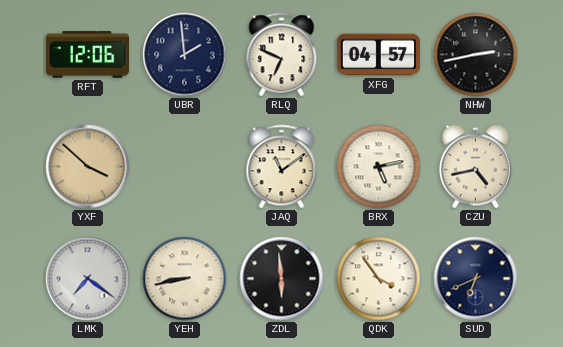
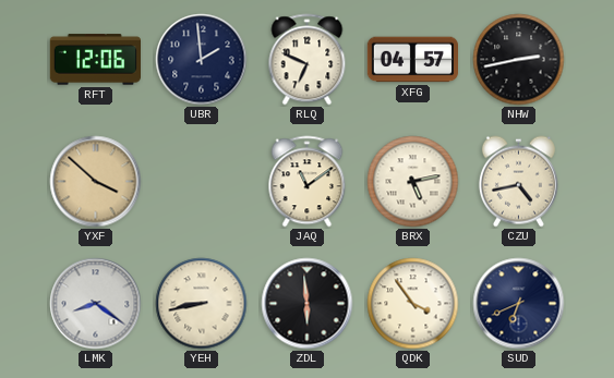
LMK: 7:21 -> 8:21 (96, 304)
